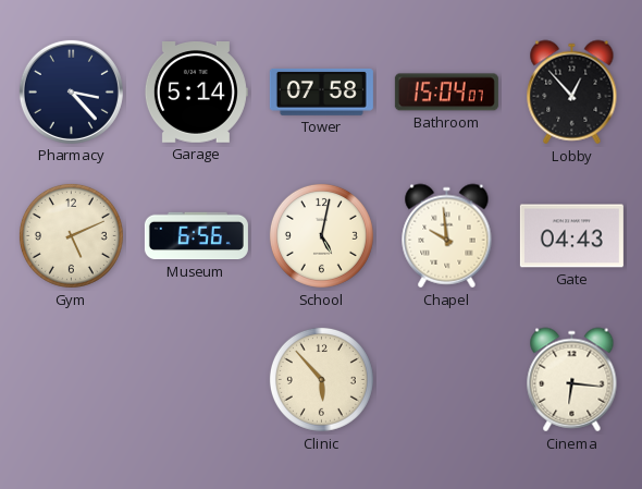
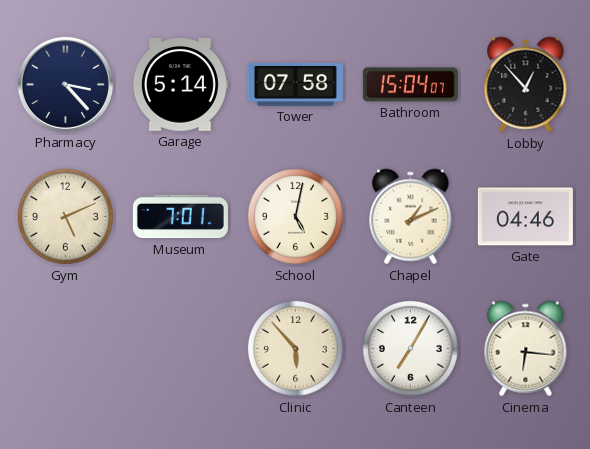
Museum: 6:56 -> 7:01 (180, 217)
Chapel: 9:59 -> 1:11 (411, 217)
Gate: 04:43 -> 04:46 (525, 217)
Canteen: none -> 7:05 (410, 348)
